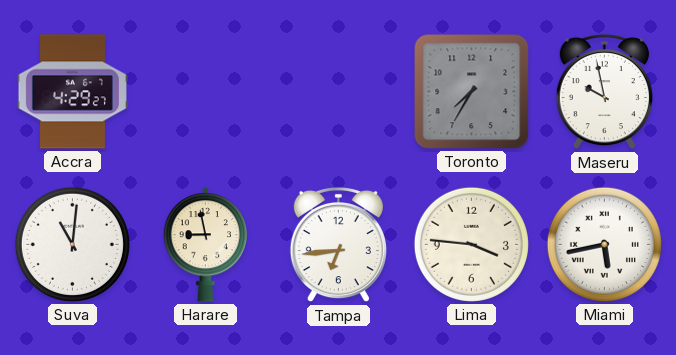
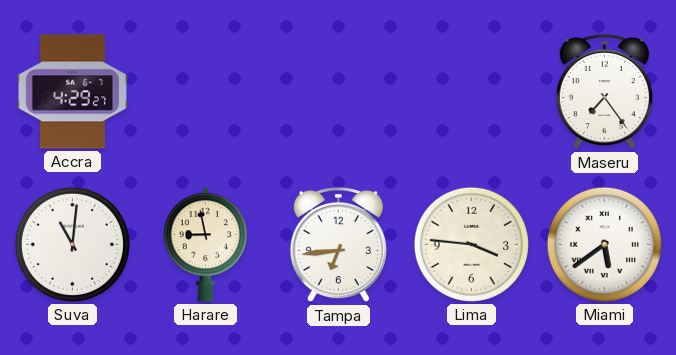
Toronto: 7:35 -> none (472, 92)
Maseru: 9:58 -> 7:24 (604, 92)
Miami: 5:43 -> 5:39 (604, 244)
